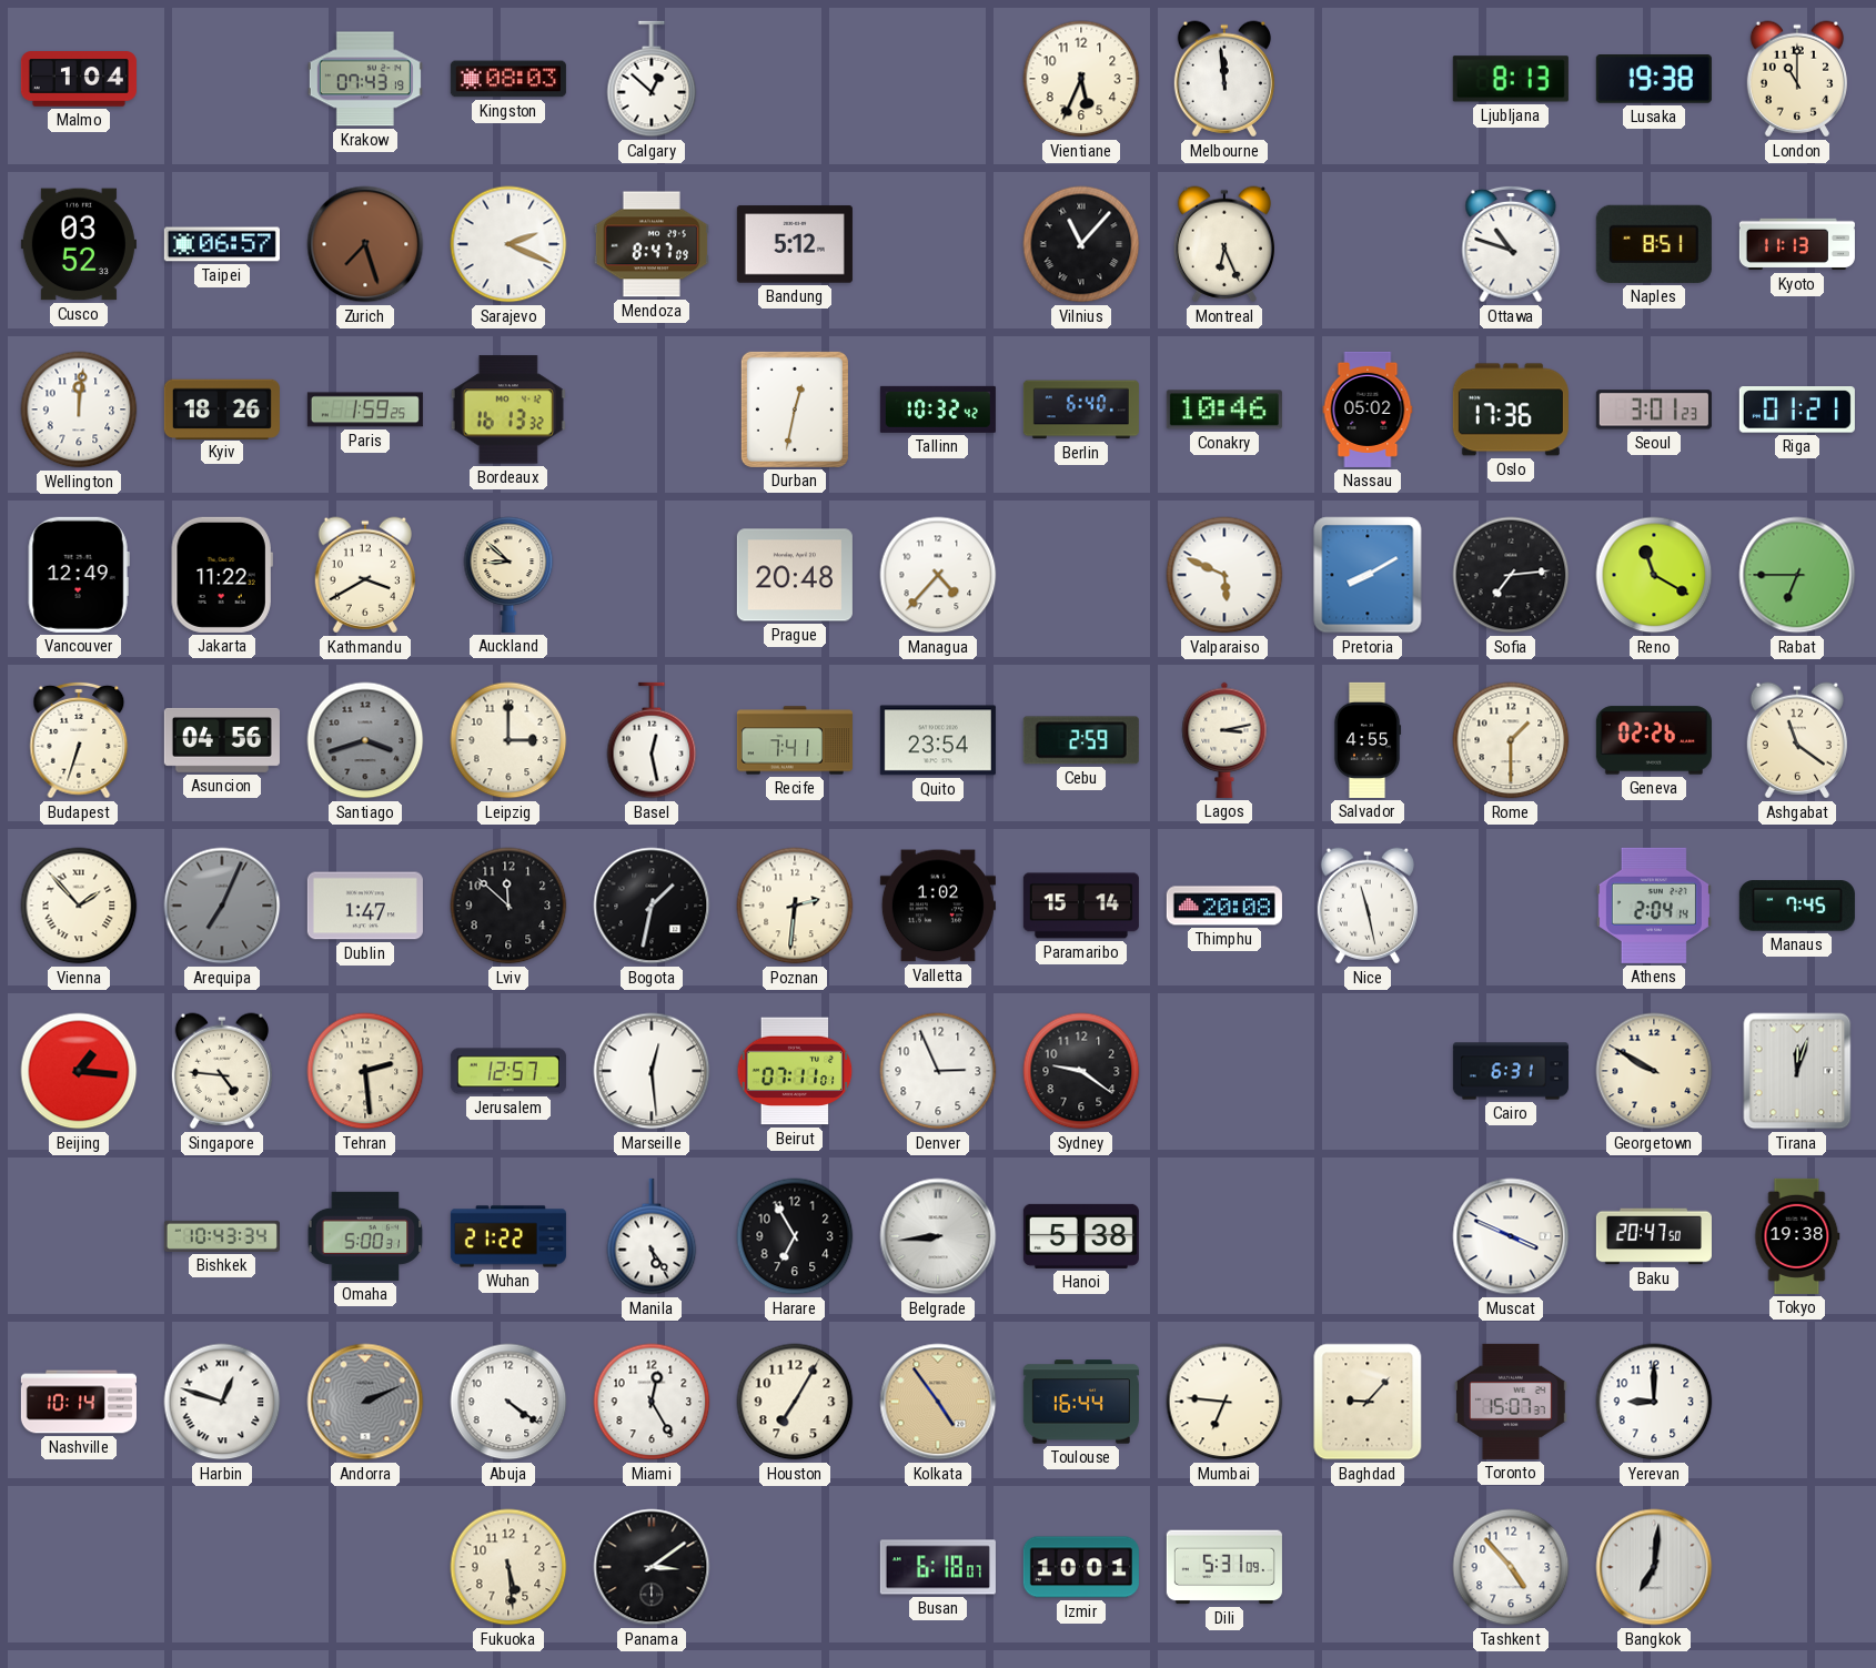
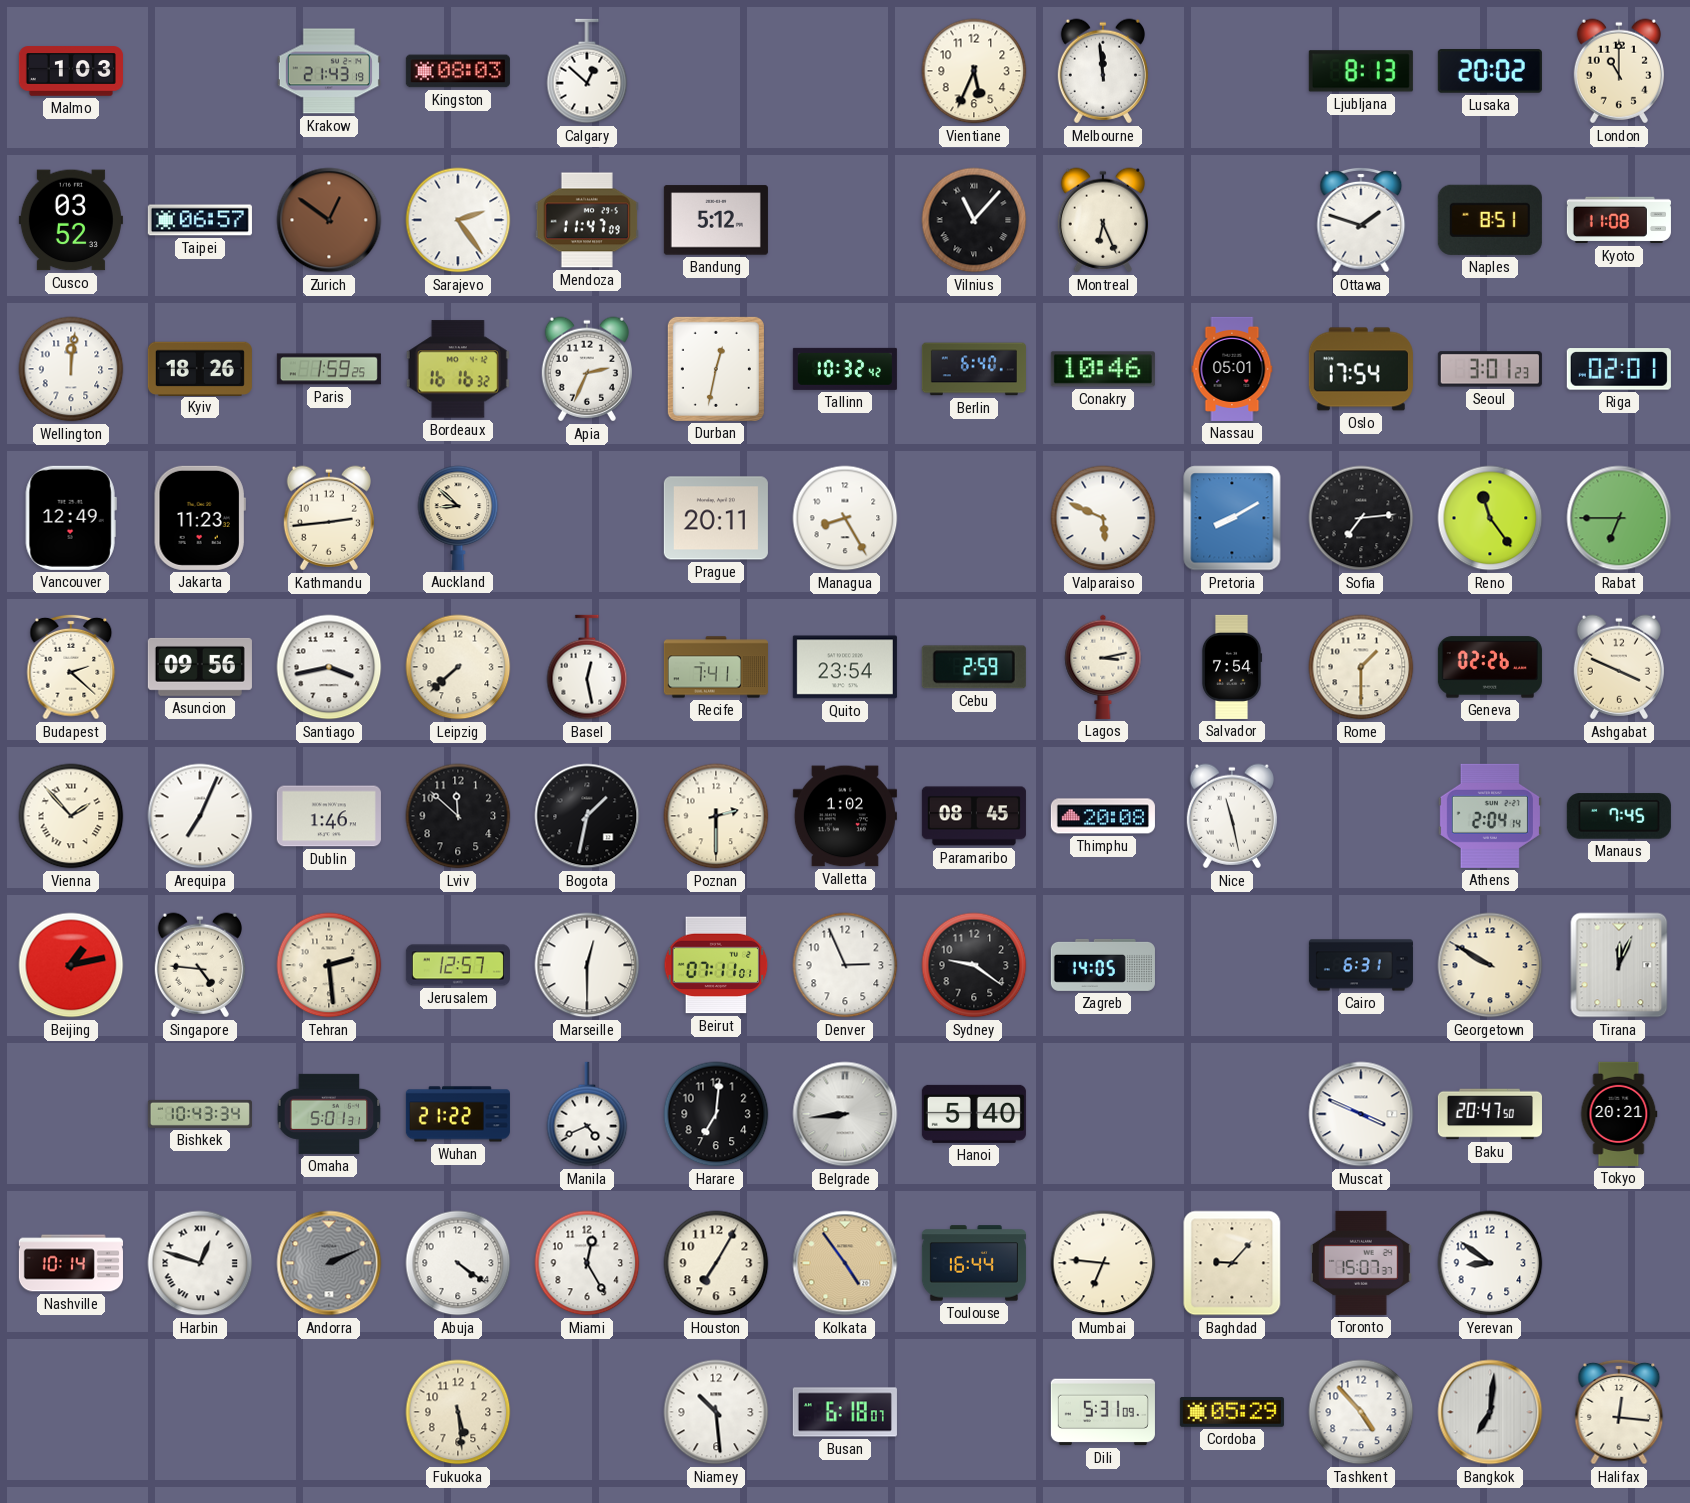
Malmo: 1:04 -> 1:03 (71, 71)
Krakow: 07:43 -> 21:43 (329, 71)
Lusaka: 19:38 -> 20:02 (1490, 72)
Zurich: 7:27 -> 12:51 (329, 220)
Sarajevo: 2:19 -> 2:24 (458, 220)
Mendoza: 8:47 -> 11:47 (587, 220)
Ottawa: 10:48 -> 1:48 (1361, 220)
Kyoto: 11:13 -> 11:08 (1619, 220)
Bordeaux: 16:13 -> 16:16 (458, 369)
Apia: none -> 2:34 (587, 369)
Nassau: 05:02 -> 05:01 (1232, 369)
Oslo: 17:36 -> 17:54 (1361, 369)
Riga: 01:21 -> 02:01 (1619, 369)
Jakarta: 11:22 -> 11:23 (200, 518)
Kathmandu: 3:40 -> 2:44 (329, 518)
Prague: 20:48 -> 20:11 (716, 518)
Managua: 4:37 -> 8:25 (845, 518)
Reno: 11:20 -> 11:24 (1490, 518)
Budapest: 6:33 -> 2:22 (71, 667)
Asuncion: 04:56 -> 09:56 (200, 667)
Santiago: 3:42 -> 3:43 (329, 667)
Santiago dial: grey -> white (329, 667)
Leipzig: 3:00 -> 7:38 (458, 667)
Salvador: 4:55 -> 7:54 (1232, 667)
Ashgabat: 11:21 -> 3:49 (1619, 667)
Arequipa dial: grey -> white (200, 816)
Dublin: 1:47 -> 1:46 (329, 816)
Poznan: 2:31 -> 2:30 (716, 816)
Paramaribo: 15:14 -> 08:45 (974, 816)
Beijing: 1:16 -> 1:13 (71, 965)
Marseille: 12:29 -> 12:30 (587, 965)
Zagreb: none -> 14:05 (1103, 965)
Tirana: 12:03 -> 12:04 (1619, 965)
Omaha: 5:00 -> 5:01 (329, 1114)
Manila: 5:24 -> 4:41 (587, 1114)
Harare: 6:55 -> 7:01 (716, 1114)
Hanoi: 5:38 -> 5:40 (974, 1114)
Tokyo: 19:38 -> 20:21 (1619, 1114)
Yerevan: 9:00 -> 8:51 (1490, 1263)
Panama: 3:09 -> none (652, 1567)
Niamey: none -> 10:29 (716, 1412)
Izmir: 10:01 -> none (1081, 1567)
Cordoba: none -> 05:29 (1232, 1413)
Halifax: none -> 12:16 (1619, 1412)
